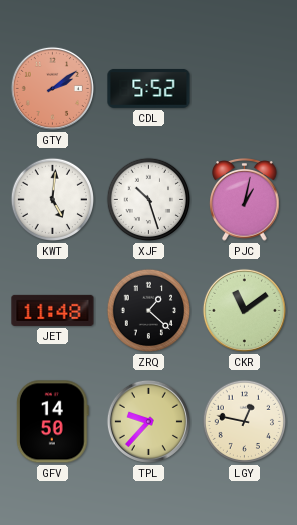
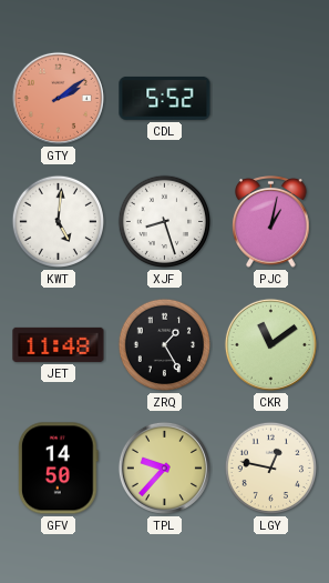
XJF: 10:27 -> 8:27 (165, 222)
ZRQ: 1:22 -> 1:25 (165, 345)
